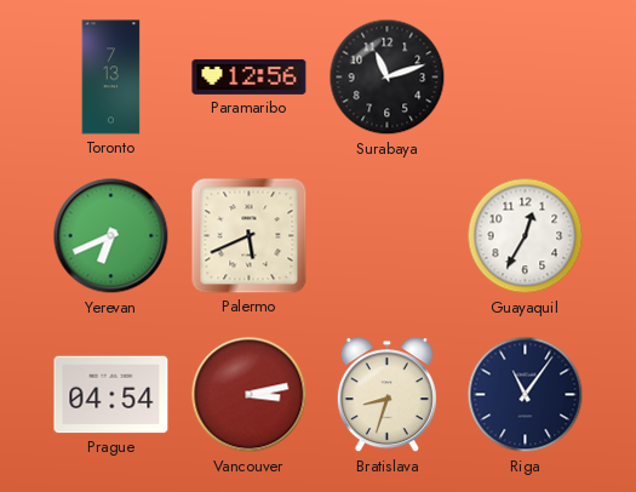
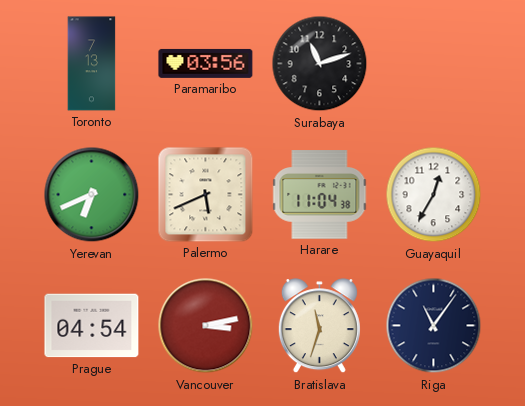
Paramaribo: 12:56 -> 03:56 (206, 63)
Harare: none -> 11:04 (320, 195)
Bratislava: 8:33 -> 11:33 (319, 326)
